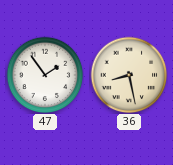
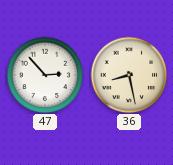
47: 1:54 -> 2:53 (45, 75)
